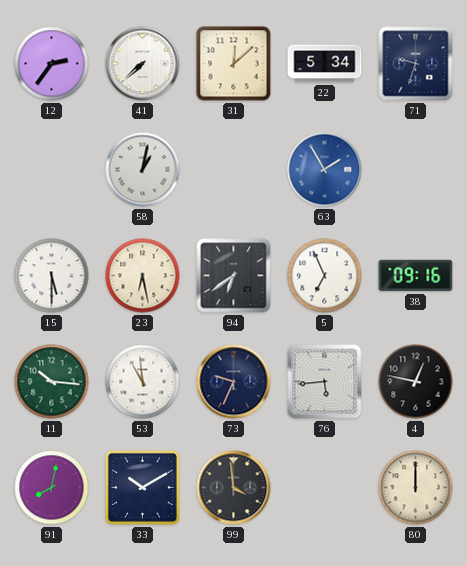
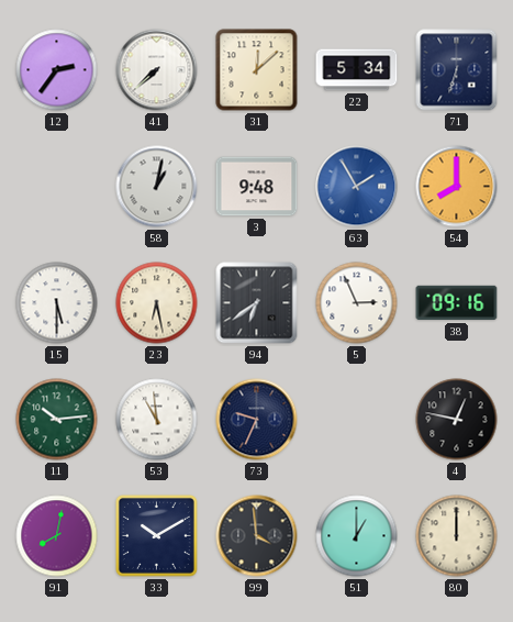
71: 9:33 -> 6:33 (457, 70)
3: none -> 9:48 (257, 187)
54: none -> 8:00 (457, 187)
5: 6:56 -> 2:56 (357, 303)
11: 10:16 -> 10:14 (57, 420)
76: 5:44 -> none (325, 382)
51: none -> 1:00 (357, 536)
